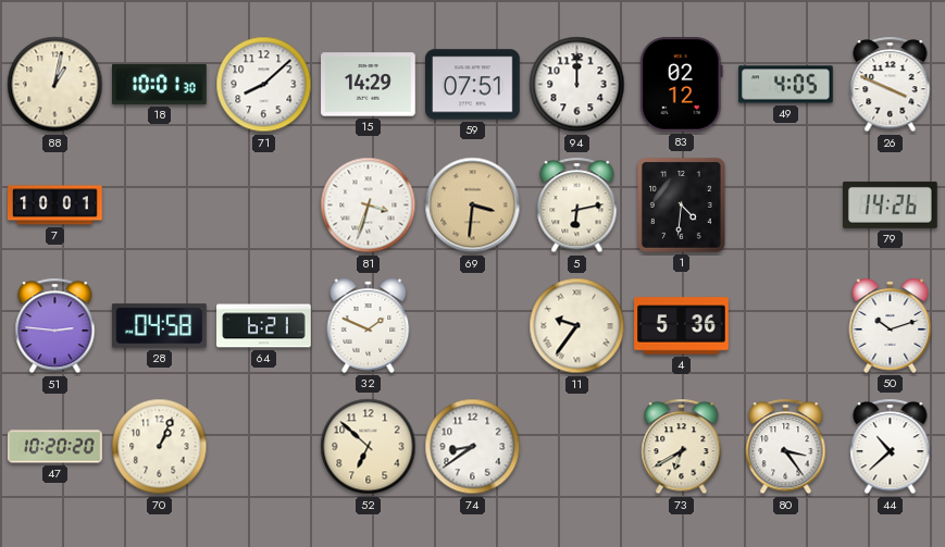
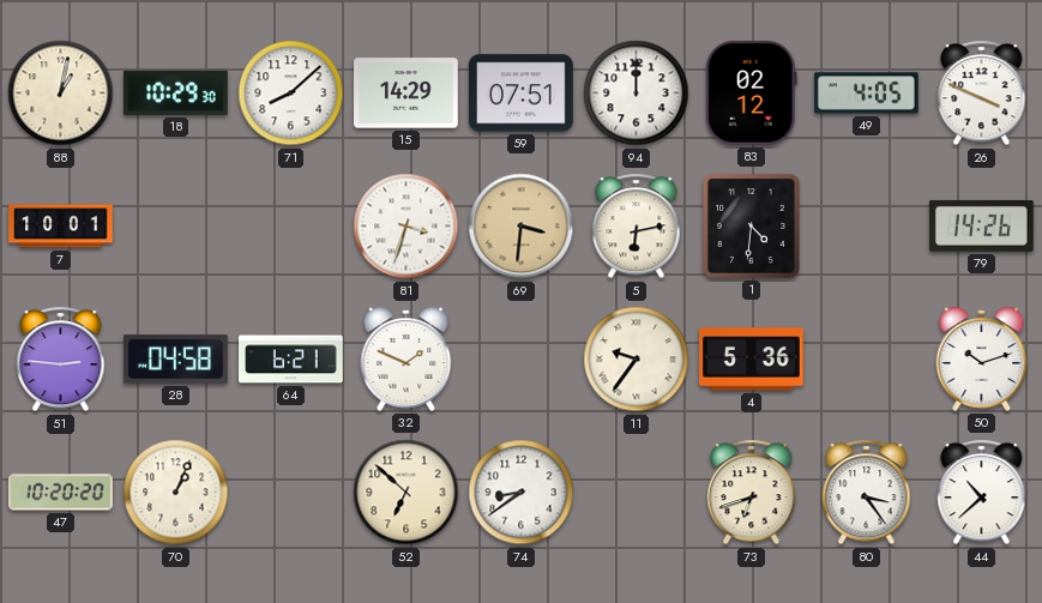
18: 10:01 -> 10:29 (176, 92)
73: 6:40 -> 6:42 (752, 493)
